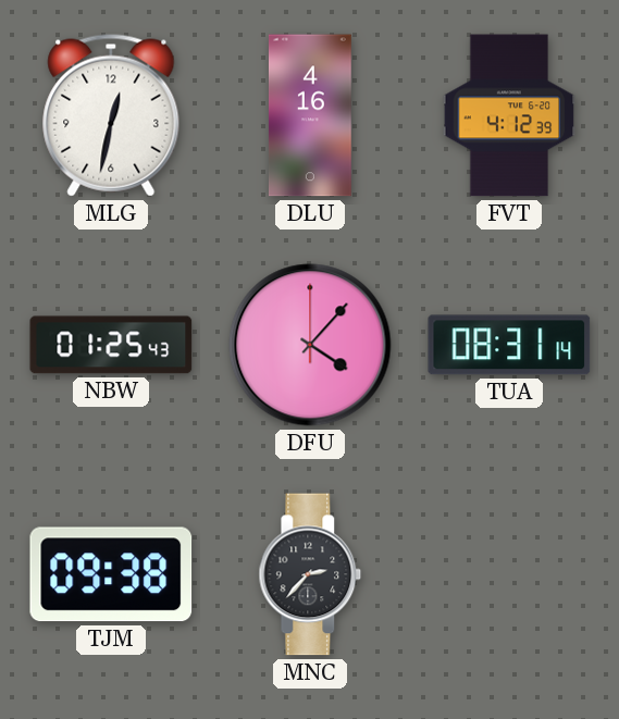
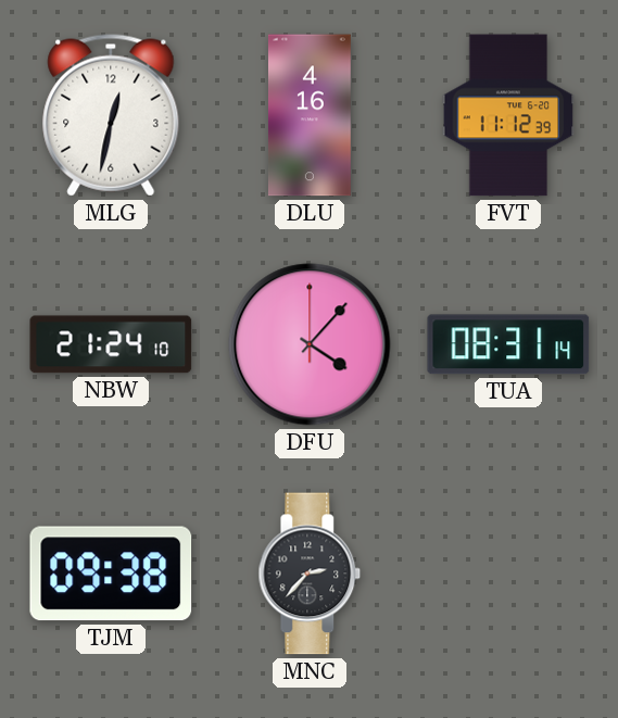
FVT: 4:12 -> 11:12 (508, 115)
NBW: 01:25 -> 21:24 (111, 344)
